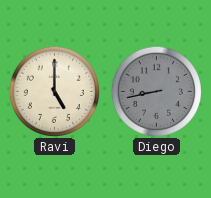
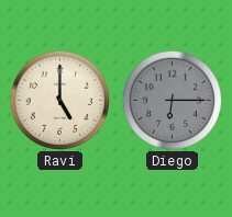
Diego: 8:43 -> 6:15 (172, 100)
